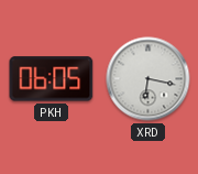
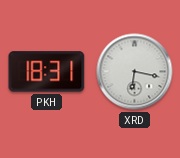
PKH: 06:05 -> 18:31 (47, 72)
